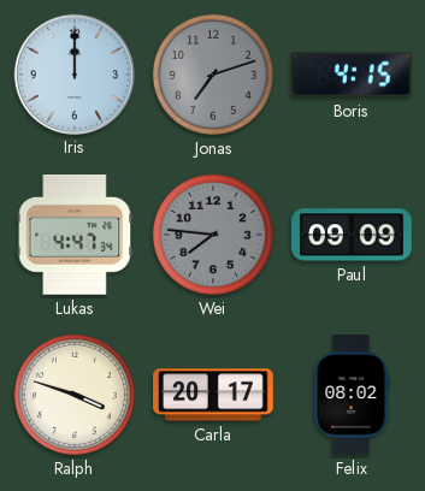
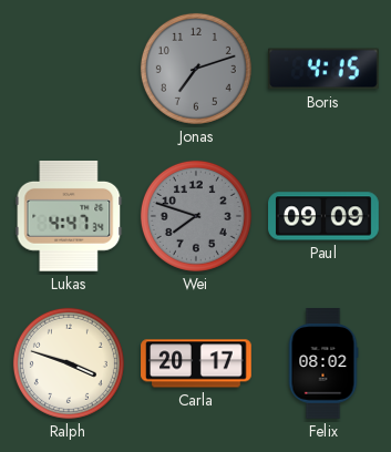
Iris: 12:00 -> none (73, 73)
Wei: 7:46 -> 7:48 (196, 216)
